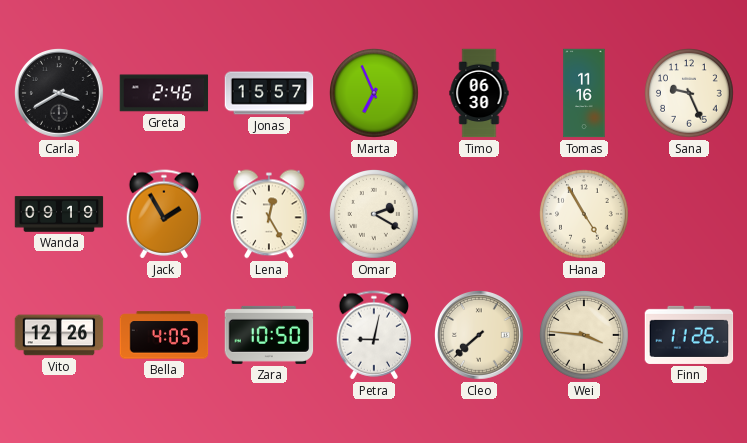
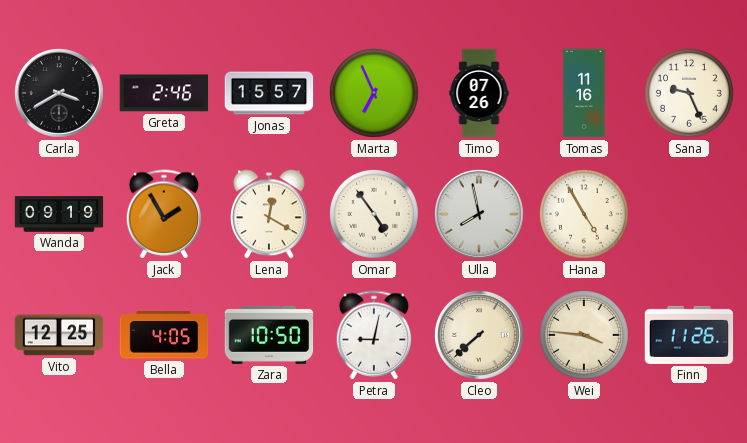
Timo: 06:30 -> 07:26 (479, 93)
Lena: 12:25 -> 12:20 (270, 214)
Omar: 2:20 -> 4:54 (375, 215)
Ulla: none -> 7:58 (480, 215)
Vito: 12:26 -> 12:25 (59, 335)
